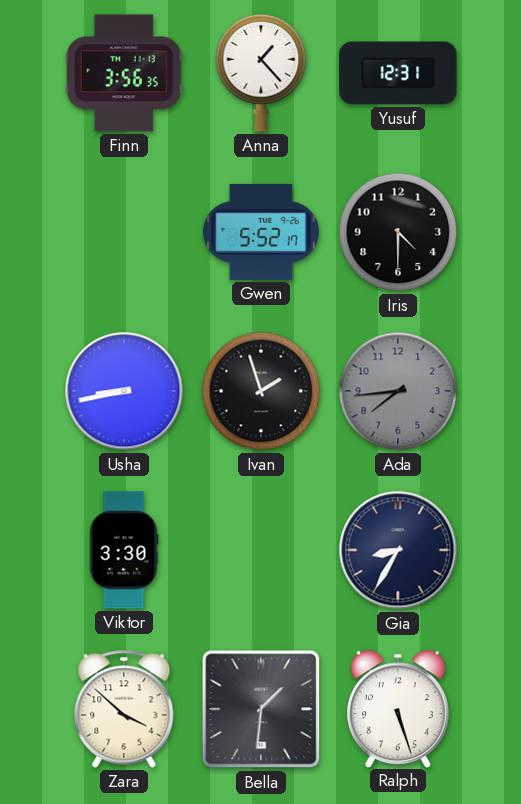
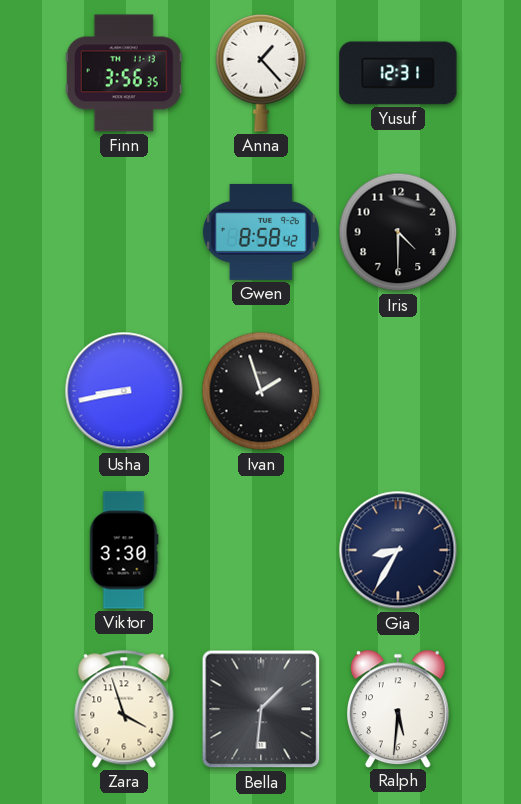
Gwen: 5:52 -> 8:58 (261, 232)
Ada: 7:44 -> none (398, 391)
Zara: 3:52 -> 3:57 (124, 709)
Ralph: 5:27 -> 5:31 (399, 708)
